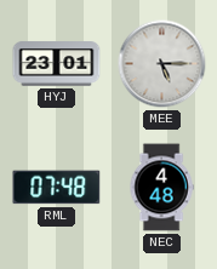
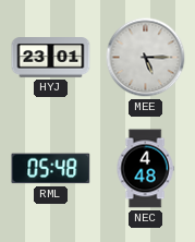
RML: 07:48 -> 05:48 (51, 169)
